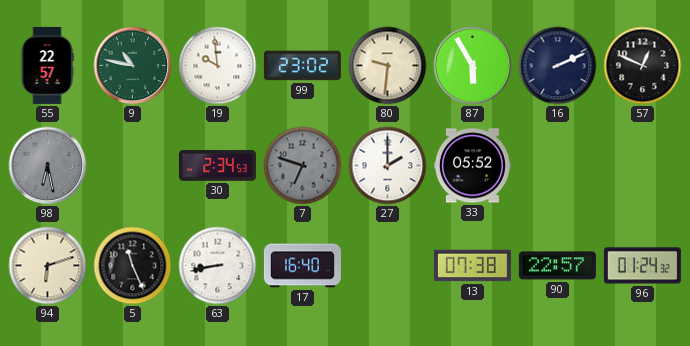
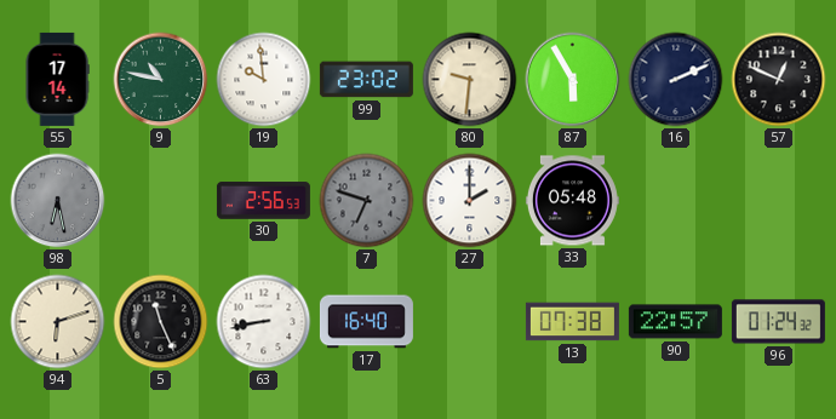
55: 22:57 -> 17:14 (57, 79)
30: 2:34 -> 2:56 (263, 201)
33: 05:52 -> 05:48 (572, 201)
